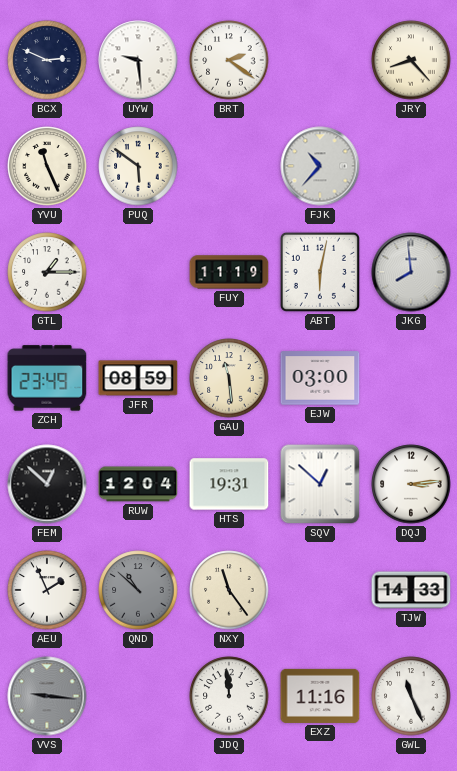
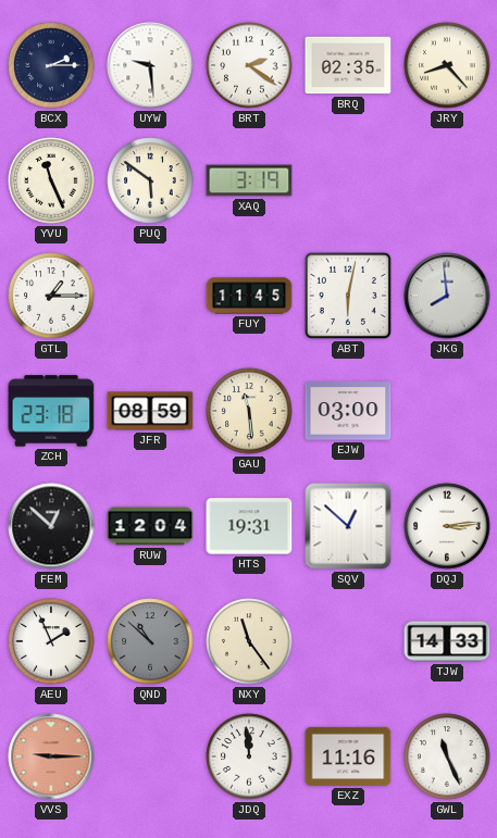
BCX: 2:49 -> 2:15 (51, 65)
BRQ: none -> 02:35 (348, 65)
XAQ: none -> 3:19 (249, 180)
FJK: 10:37 -> none (320, 166)
FUY: 11:19 -> 11:45 (249, 296)
ZCH: 23:49 -> 23:18 (51, 411)
VVS: 9:16 -> 9:15 (51, 756)
VVS dial: grey -> salmon (51, 756)
